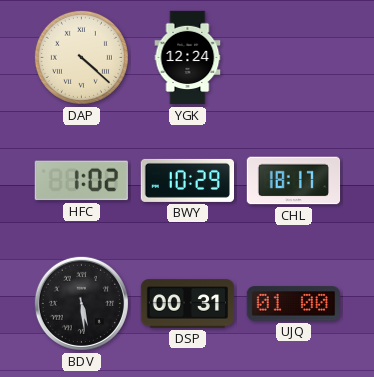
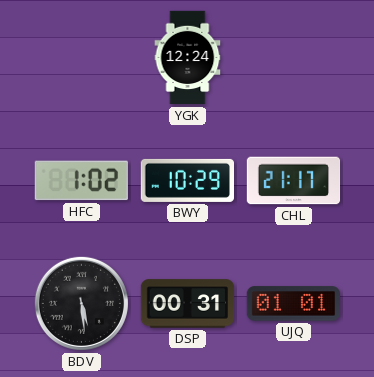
DAP: 4:22 -> none (81, 57)
CHL: 18:17 -> 21:17 (294, 181)
UJQ: 01:00 -> 01:01 (293, 304)
